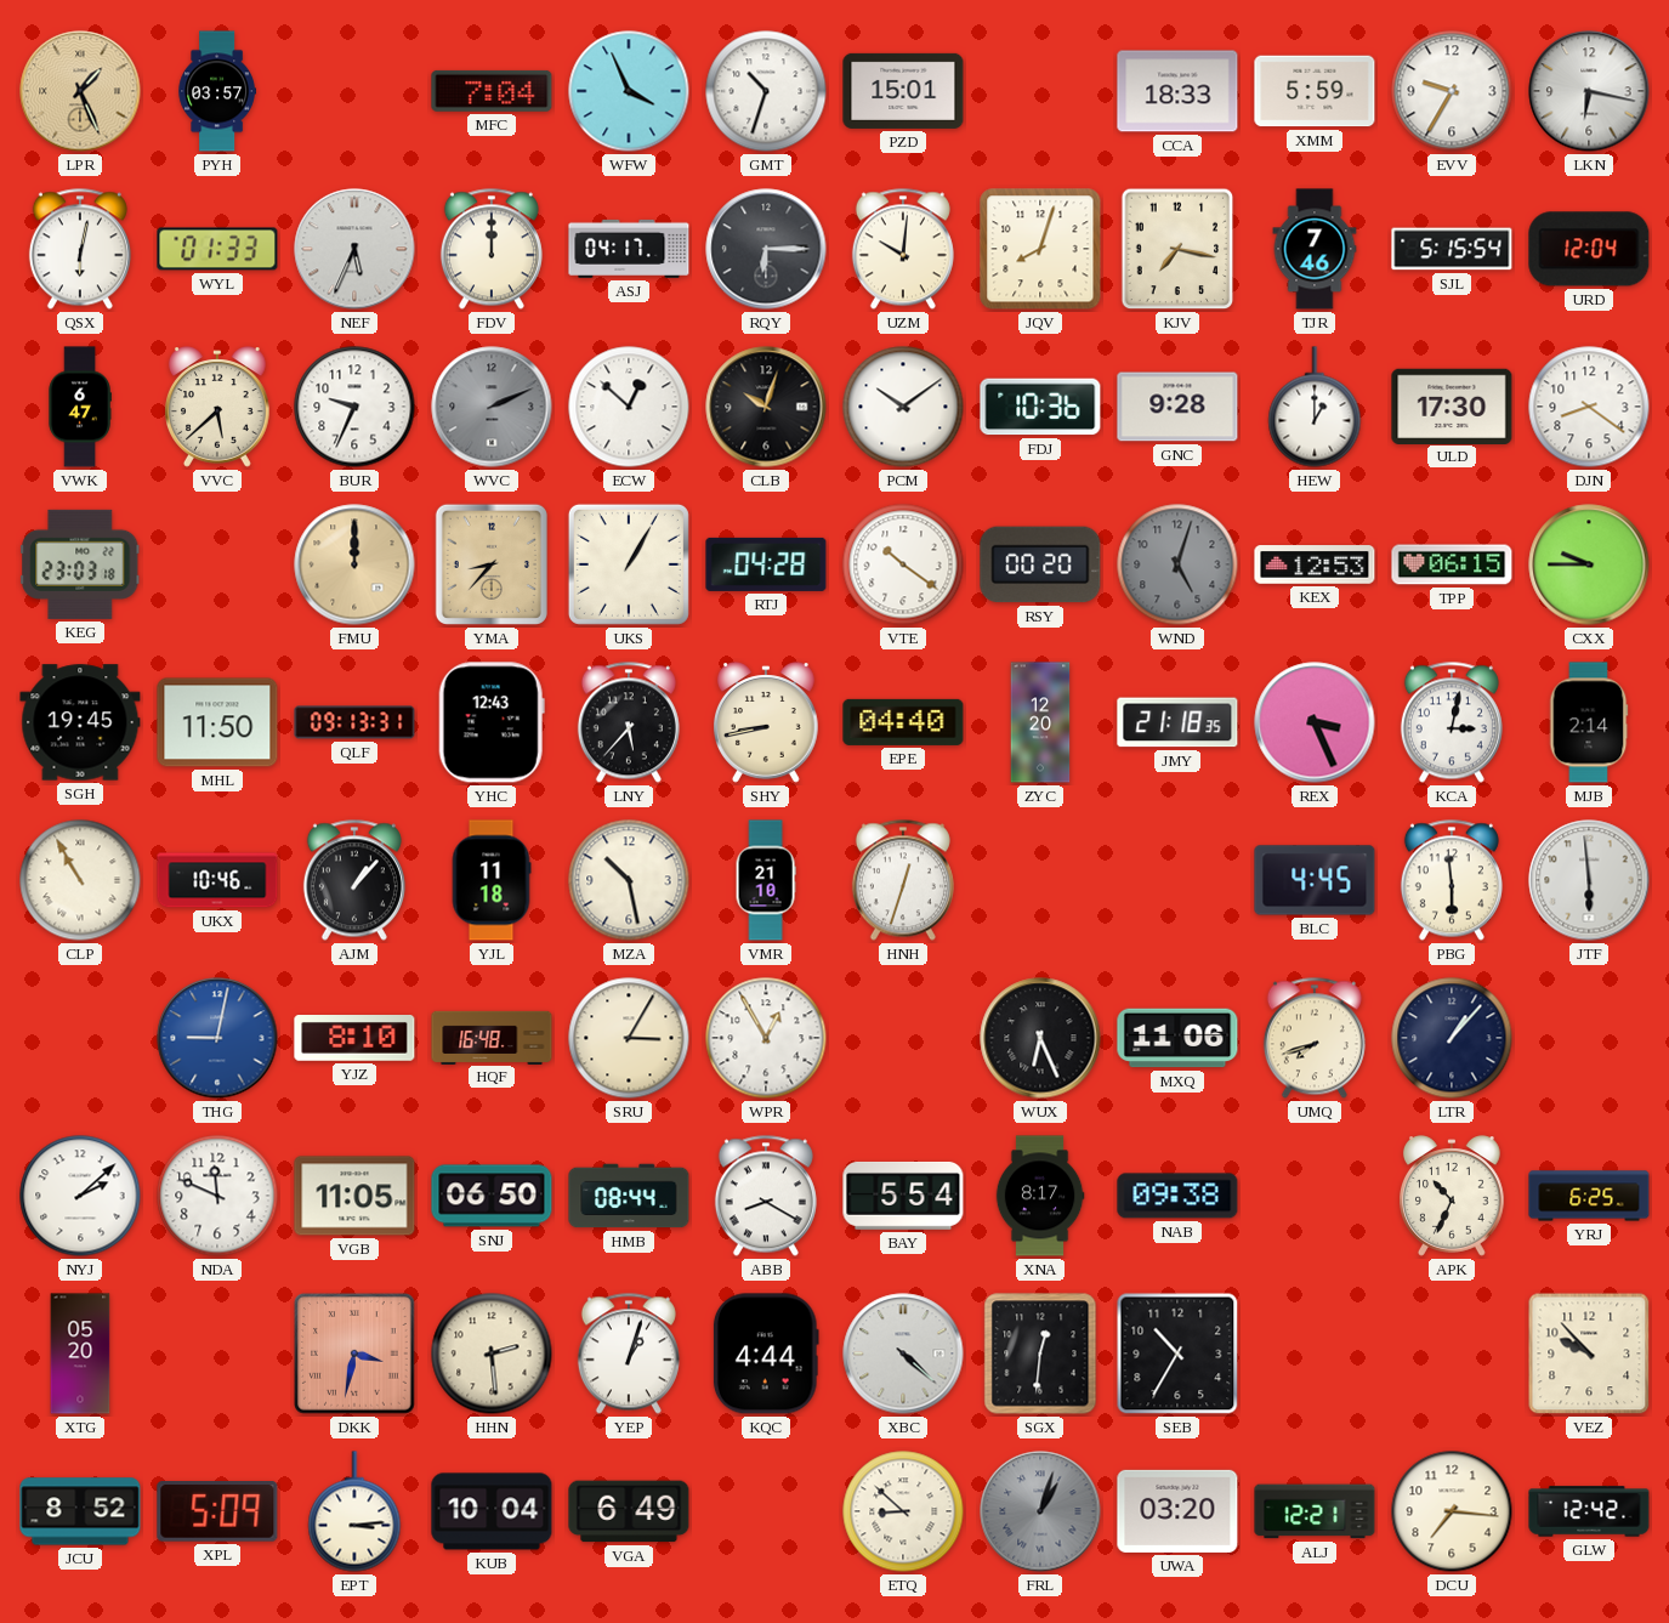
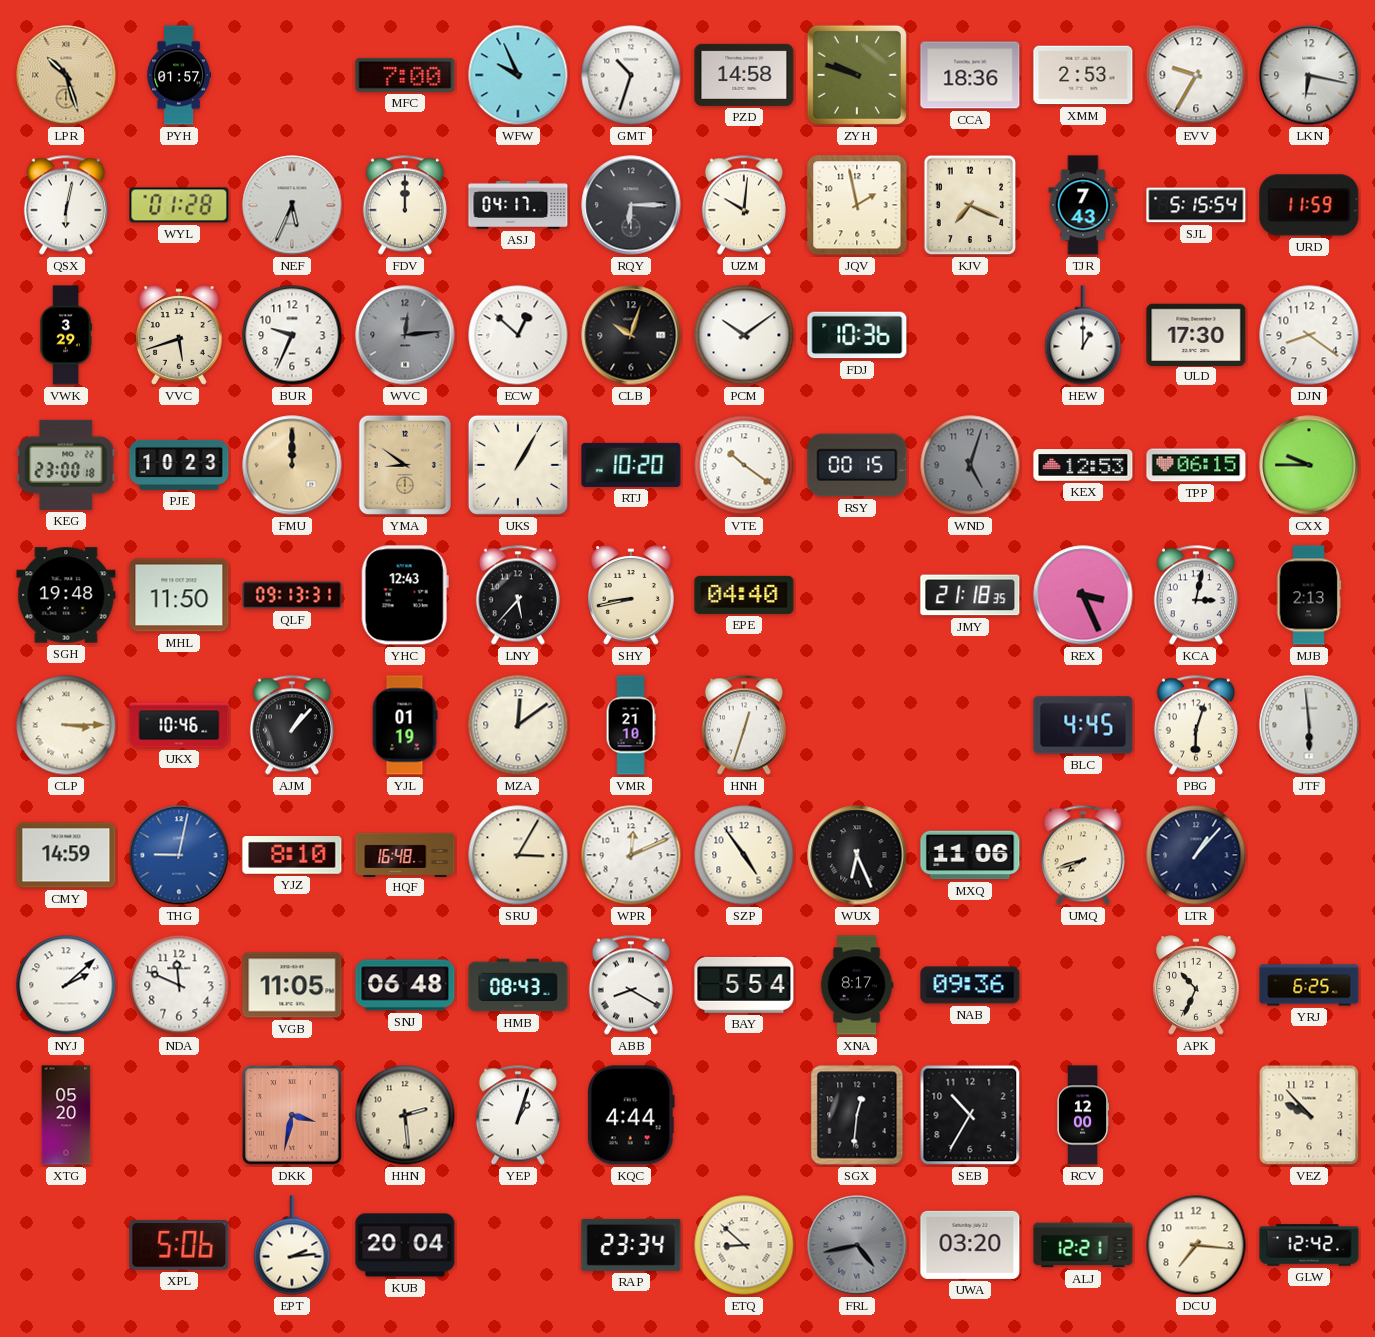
LPR: 1:26 -> 10:27 (66, 75)
PYH: 03:57 -> 01:57 (178, 75)
MFC: 7:04 -> 7:00 (405, 75)
WFW: 3:56 -> 9:56 (518, 75)
PZD: 15:01 -> 14:58 (744, 75)
ZYH: none -> 9:48 (857, 75)
CCA: 18:33 -> 18:36 (970, 75)
XMM: 5:59 -> 2:53 (1083, 75)
WYL: 01:33 -> 01:28 (179, 205)
JQV: 8:03 -> 1:58 (857, 205)
KJV: 7:17 -> 7:19 (970, 205)
TJR: 7:46 -> 7:43 (1083, 205)
URD: 12:04 -> 11:59 (1309, 205)
VWK: 6:47 -> 3:29 (66, 335)
VVC: 5:38 -> 5:42 (180, 335)
WVC: 2:11 -> 12:14 (405, 335)
GNC: 9:28 -> none (1177, 407)
KEG: 23:03 -> 23:00 (66, 465)
PJE: none -> 10:23 (179, 465)
YMA: 8:37 -> 8:51 (405, 465)
RTJ: 04:28 -> 10:20 (631, 465)
RSY: 00:20 -> 00:15 (857, 465)
SGH: 19:45 -> 19:48 (66, 595)
ZYC: 12:20 -> none (1040, 722)
MJB: 2:14 -> 2:13 (1309, 595)
CLP: 10:55 -> 3:15 (66, 725)
YJL: 11:18 -> 01:19 (405, 725)
MZA: 10:28 -> 12:09 (518, 725)
PBG: 5:59 -> 6:03 (1196, 725)
CMY: none -> 14:59 (66, 855)
WPR: 12:55 -> 12:11 (631, 855)
SZP: none -> 4:54 (744, 855)
SNJ: 06:50 -> 06:48 (405, 985)
HMB: 08:44 -> 08:43 (518, 985)
NAB: 09:38 -> 09:36 (970, 985)
XBC: 4:22 -> none (903, 1354)
RCV: none -> 12:00 (1082, 1115)
JCU: 8:52 -> none (80, 1511)
XPL: 5:09 -> 5:06 (179, 1246)
EPT: 3:14 -> 2:14 (292, 1245)
KUB: 10:04 -> 20:04 (405, 1245)
VGA: 6:49 -> none (629, 1511)
RAP: none -> 23:34 (631, 1245)
FRL: 1:03 -> 4:43 (857, 1245)
